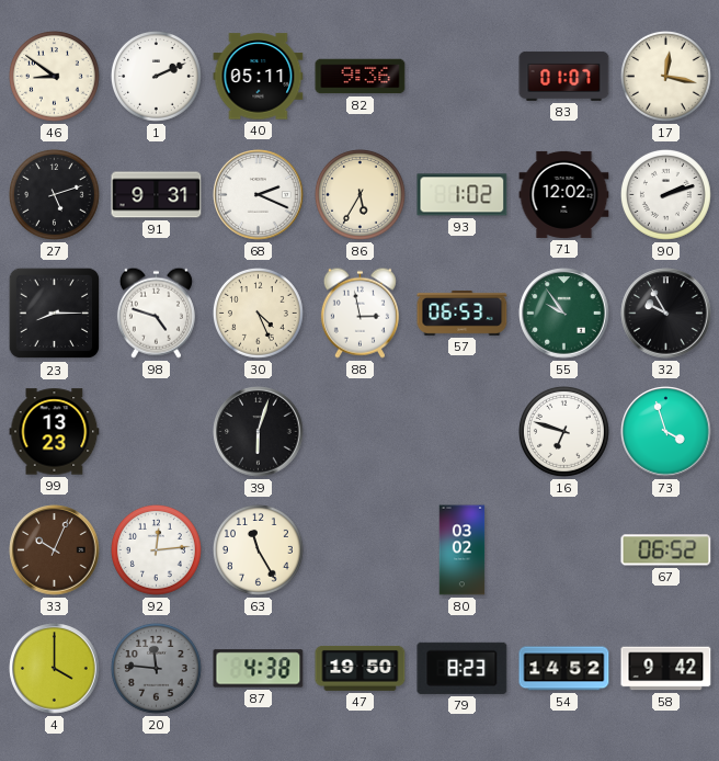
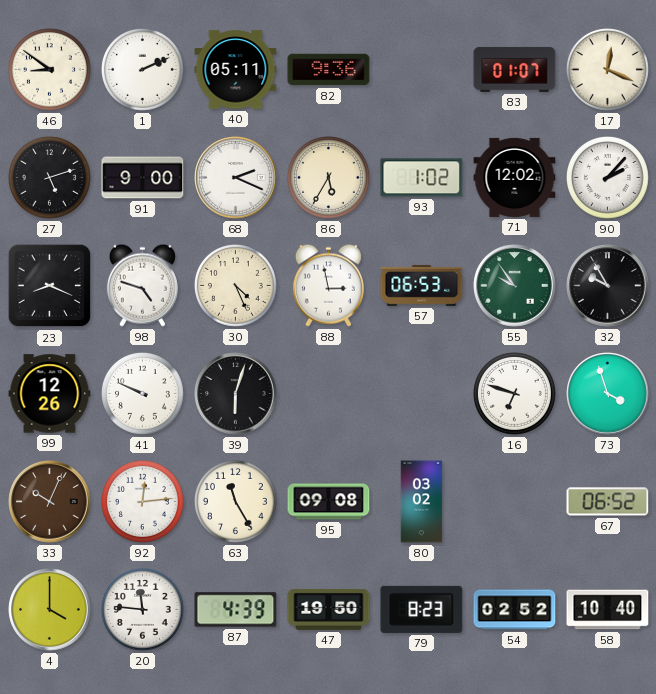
17: 12:17 -> 12:19 (608, 70)
91: 9:31 -> 9:00 (143, 178)
90: 2:12 -> 2:07 (608, 178)
23: 8:15 -> 8:19 (50, 286)
99: 13:23 -> 12:26 (50, 394)
41: none -> 9:49 (143, 394)
95: none -> 09:08 (329, 502)
20 dial: grey -> white (143, 610)
87: 4:38 -> 4:39 (236, 610)
54: 14:52 -> 02:52 (515, 610)
58: 9:42 -> 10:40 (608, 610)
